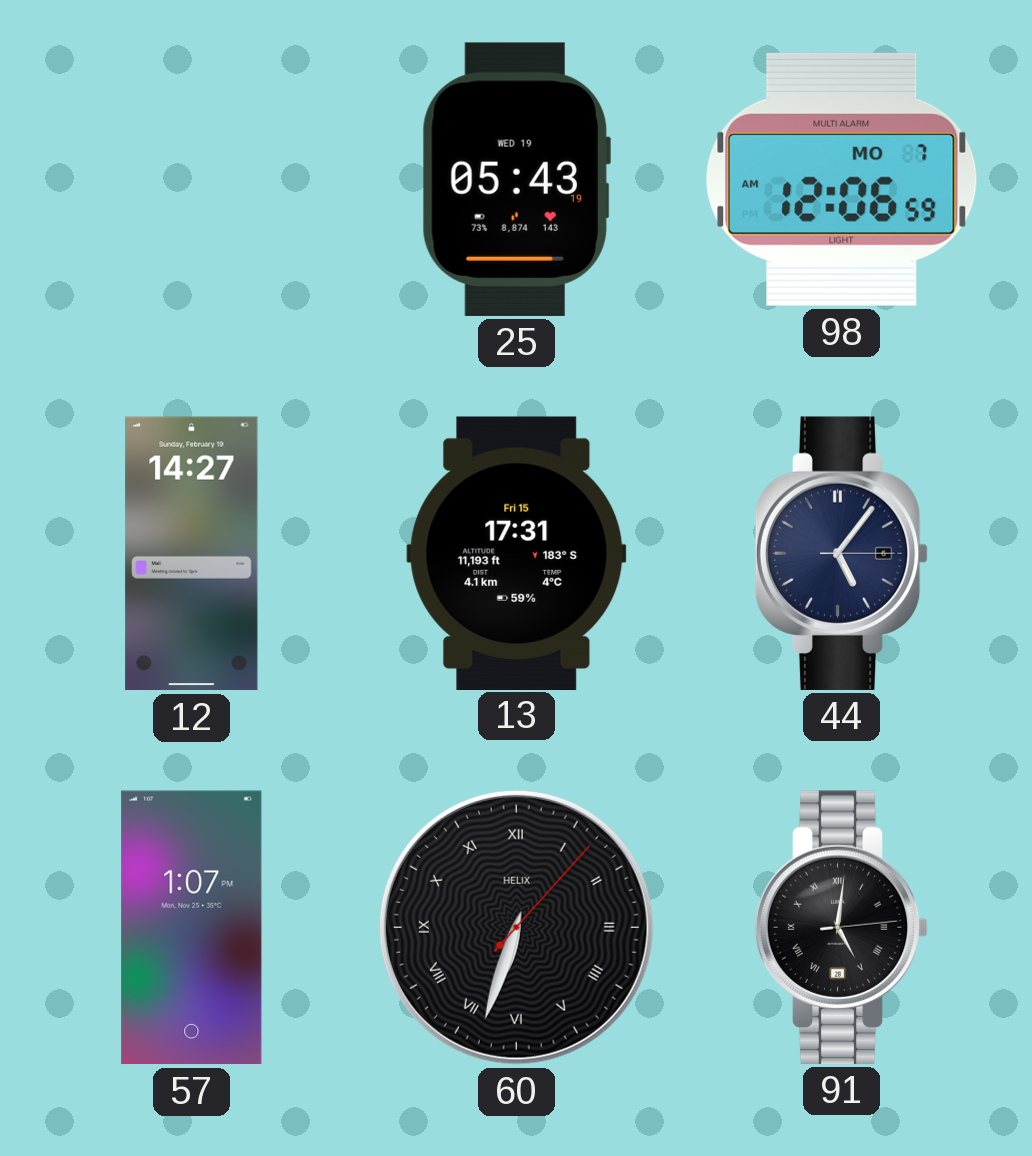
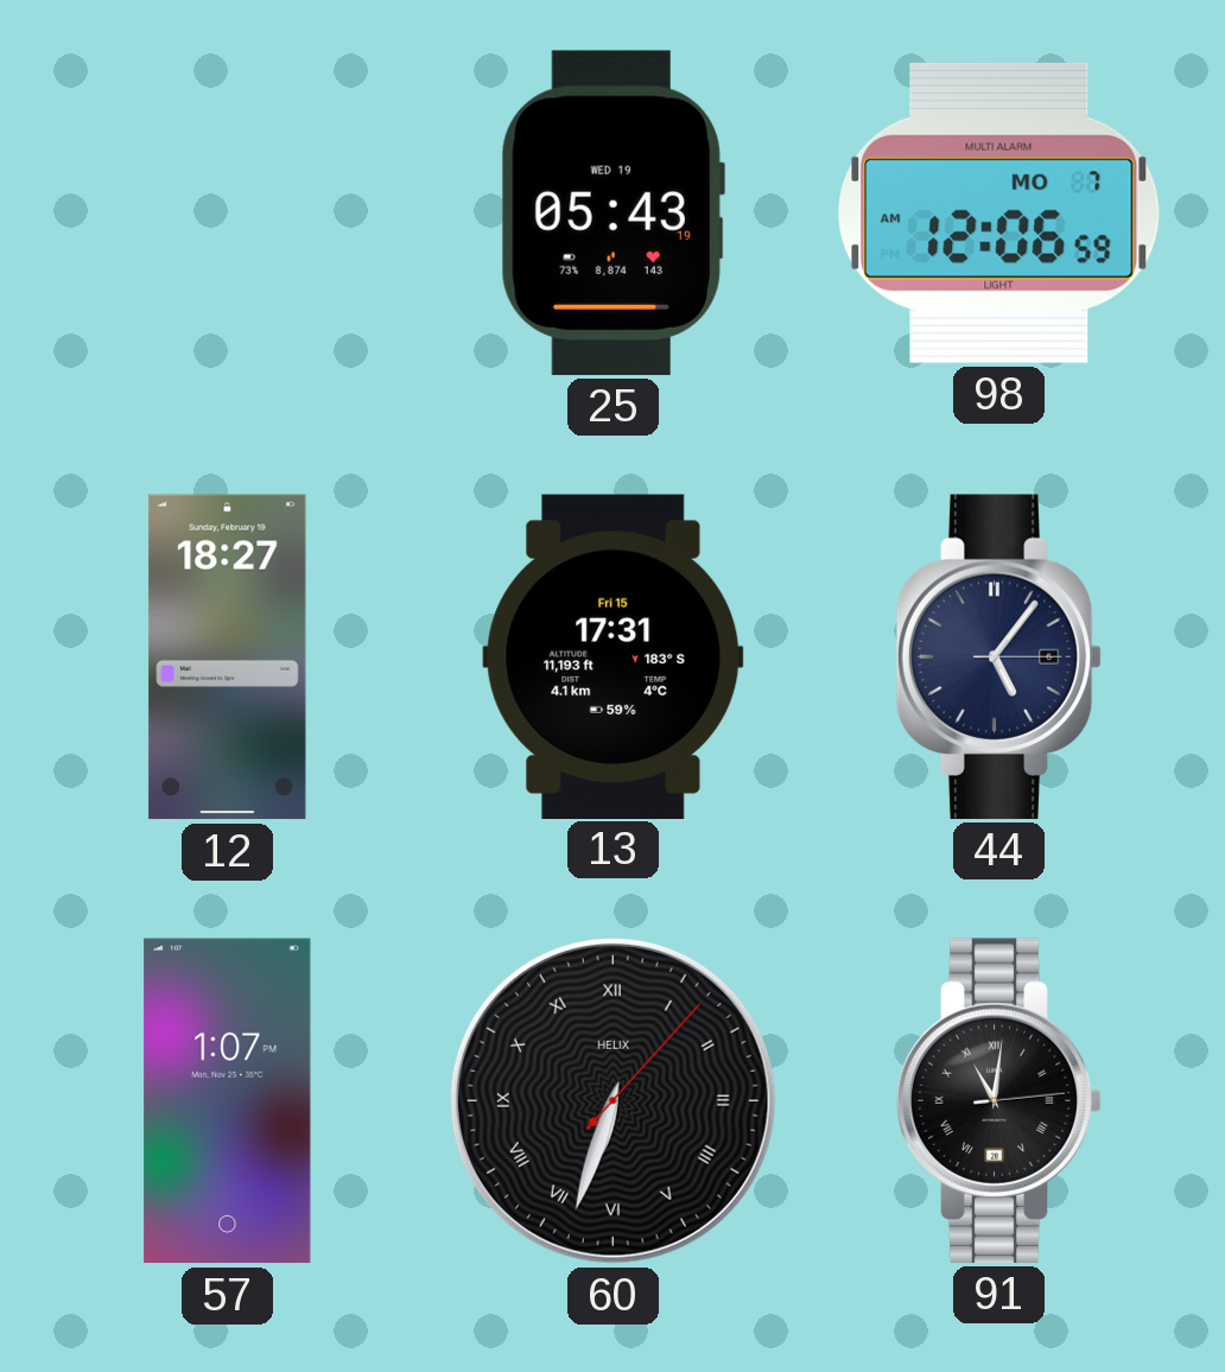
12: 14:27 -> 18:27 (228, 658)
91: 5:01 -> 11:01 (999, 1100)
